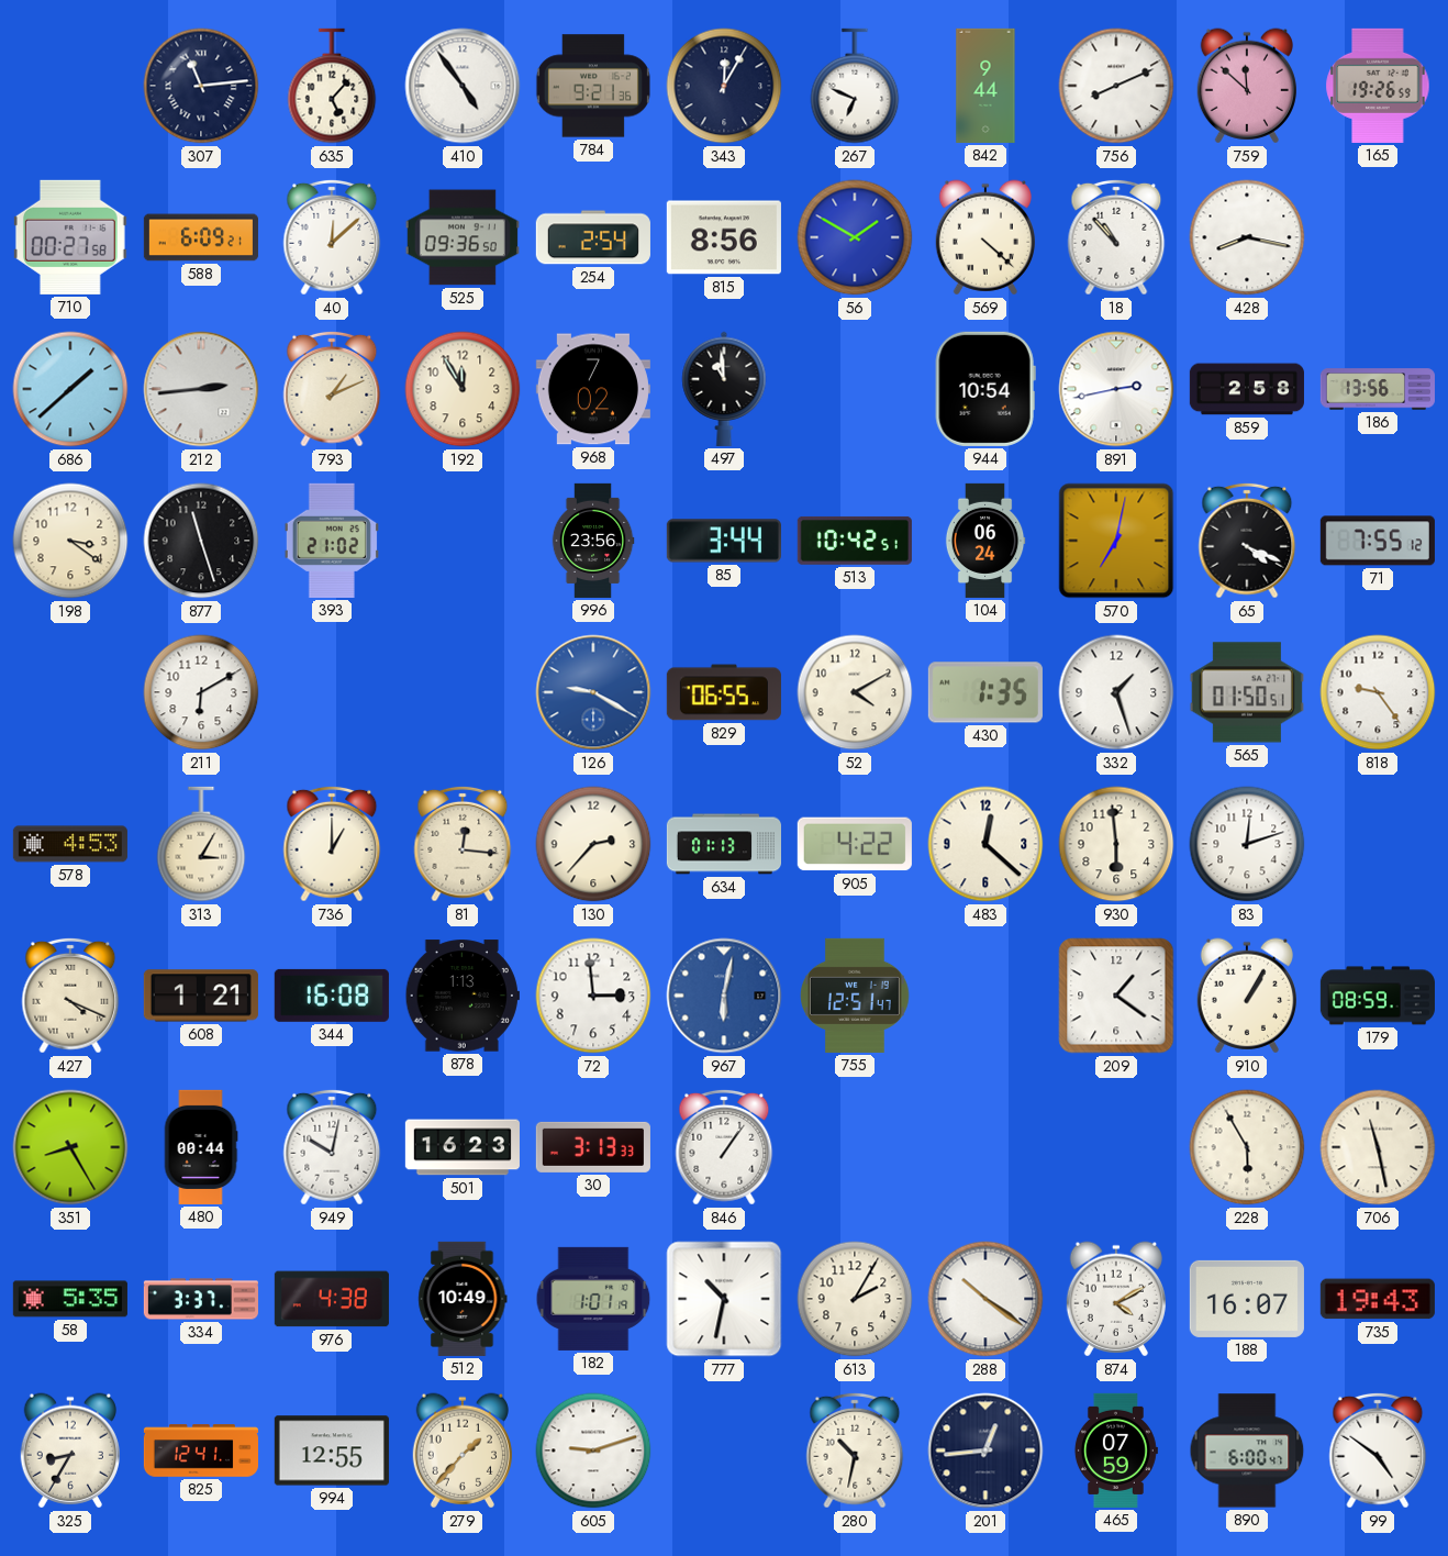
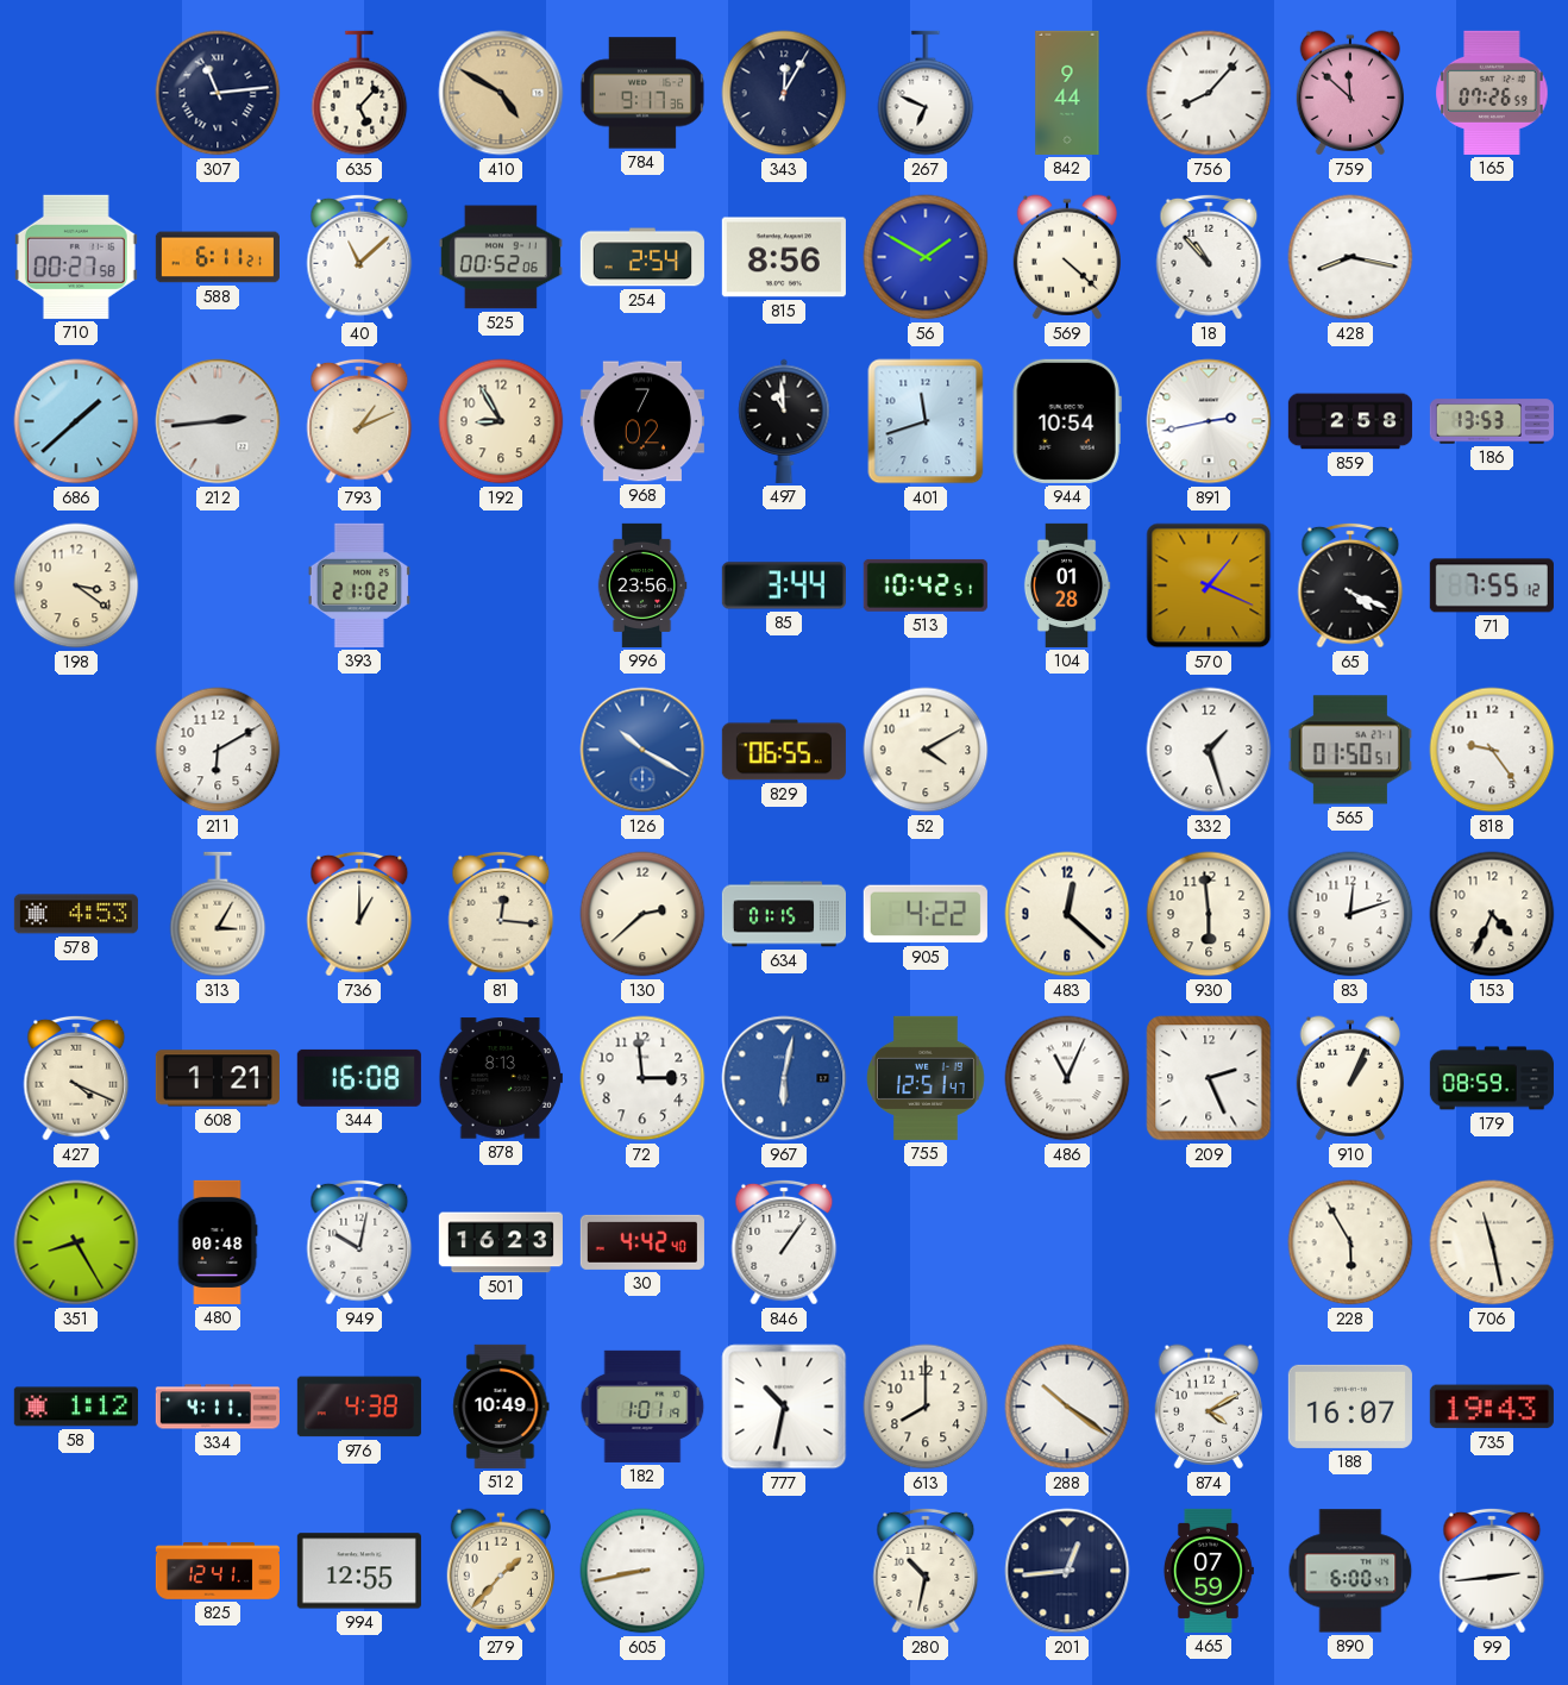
410: 4:54 -> 4:50 (501, 93)
410 dial: white -> champagne (501, 93)
784: 9:21 -> 9:17 (642, 93)
756: 8:11 -> 8:07 (1209, 93)
165: 19:26 -> 07:26 (1492, 93)
588: 6:09 -> 6:11 (218, 257)
40: 12:08 -> 11:08 (359, 257)
525: 09:36 -> 00:52 (501, 257)
192: 11:55 -> 8:55 (501, 421)
401: none -> 11:42 (926, 421)
186: 13:56 -> 13:53 (1492, 421)
877: 11:27 -> none (201, 541)
104: 06:24 -> 01:28 (1067, 585)
570: 7:02 -> 1:19 (1209, 585)
126: 9:20 -> 10:20 (642, 750)
430: 1:35 -> none (985, 692)
130: 2:37 -> 2:38 (642, 914)
634: 01:13 -> 01:15 (783, 914)
153: none -> 4:34 (1492, 914)
878: 1:13 -> 8:13 (501, 1078)
486: none -> 11:04 (1067, 1078)
209: 1:21 -> 2:26 (1209, 1078)
910: 1:05 -> 1:04 (1350, 1078)
480: 00:44 -> 00:48 (218, 1242)
30: 3:13 -> 4:42 (642, 1242)
58: 5:35 -> 1:12 (76, 1407)
334: 3:37 -> 4:11 (218, 1407)
613: 2:05 -> 8:00 (926, 1407)
325: 8:35 -> none (70, 1451)
605: 9:12 -> 8:43 (642, 1571)
99: 4:51 -> 2:44 (1492, 1571)
